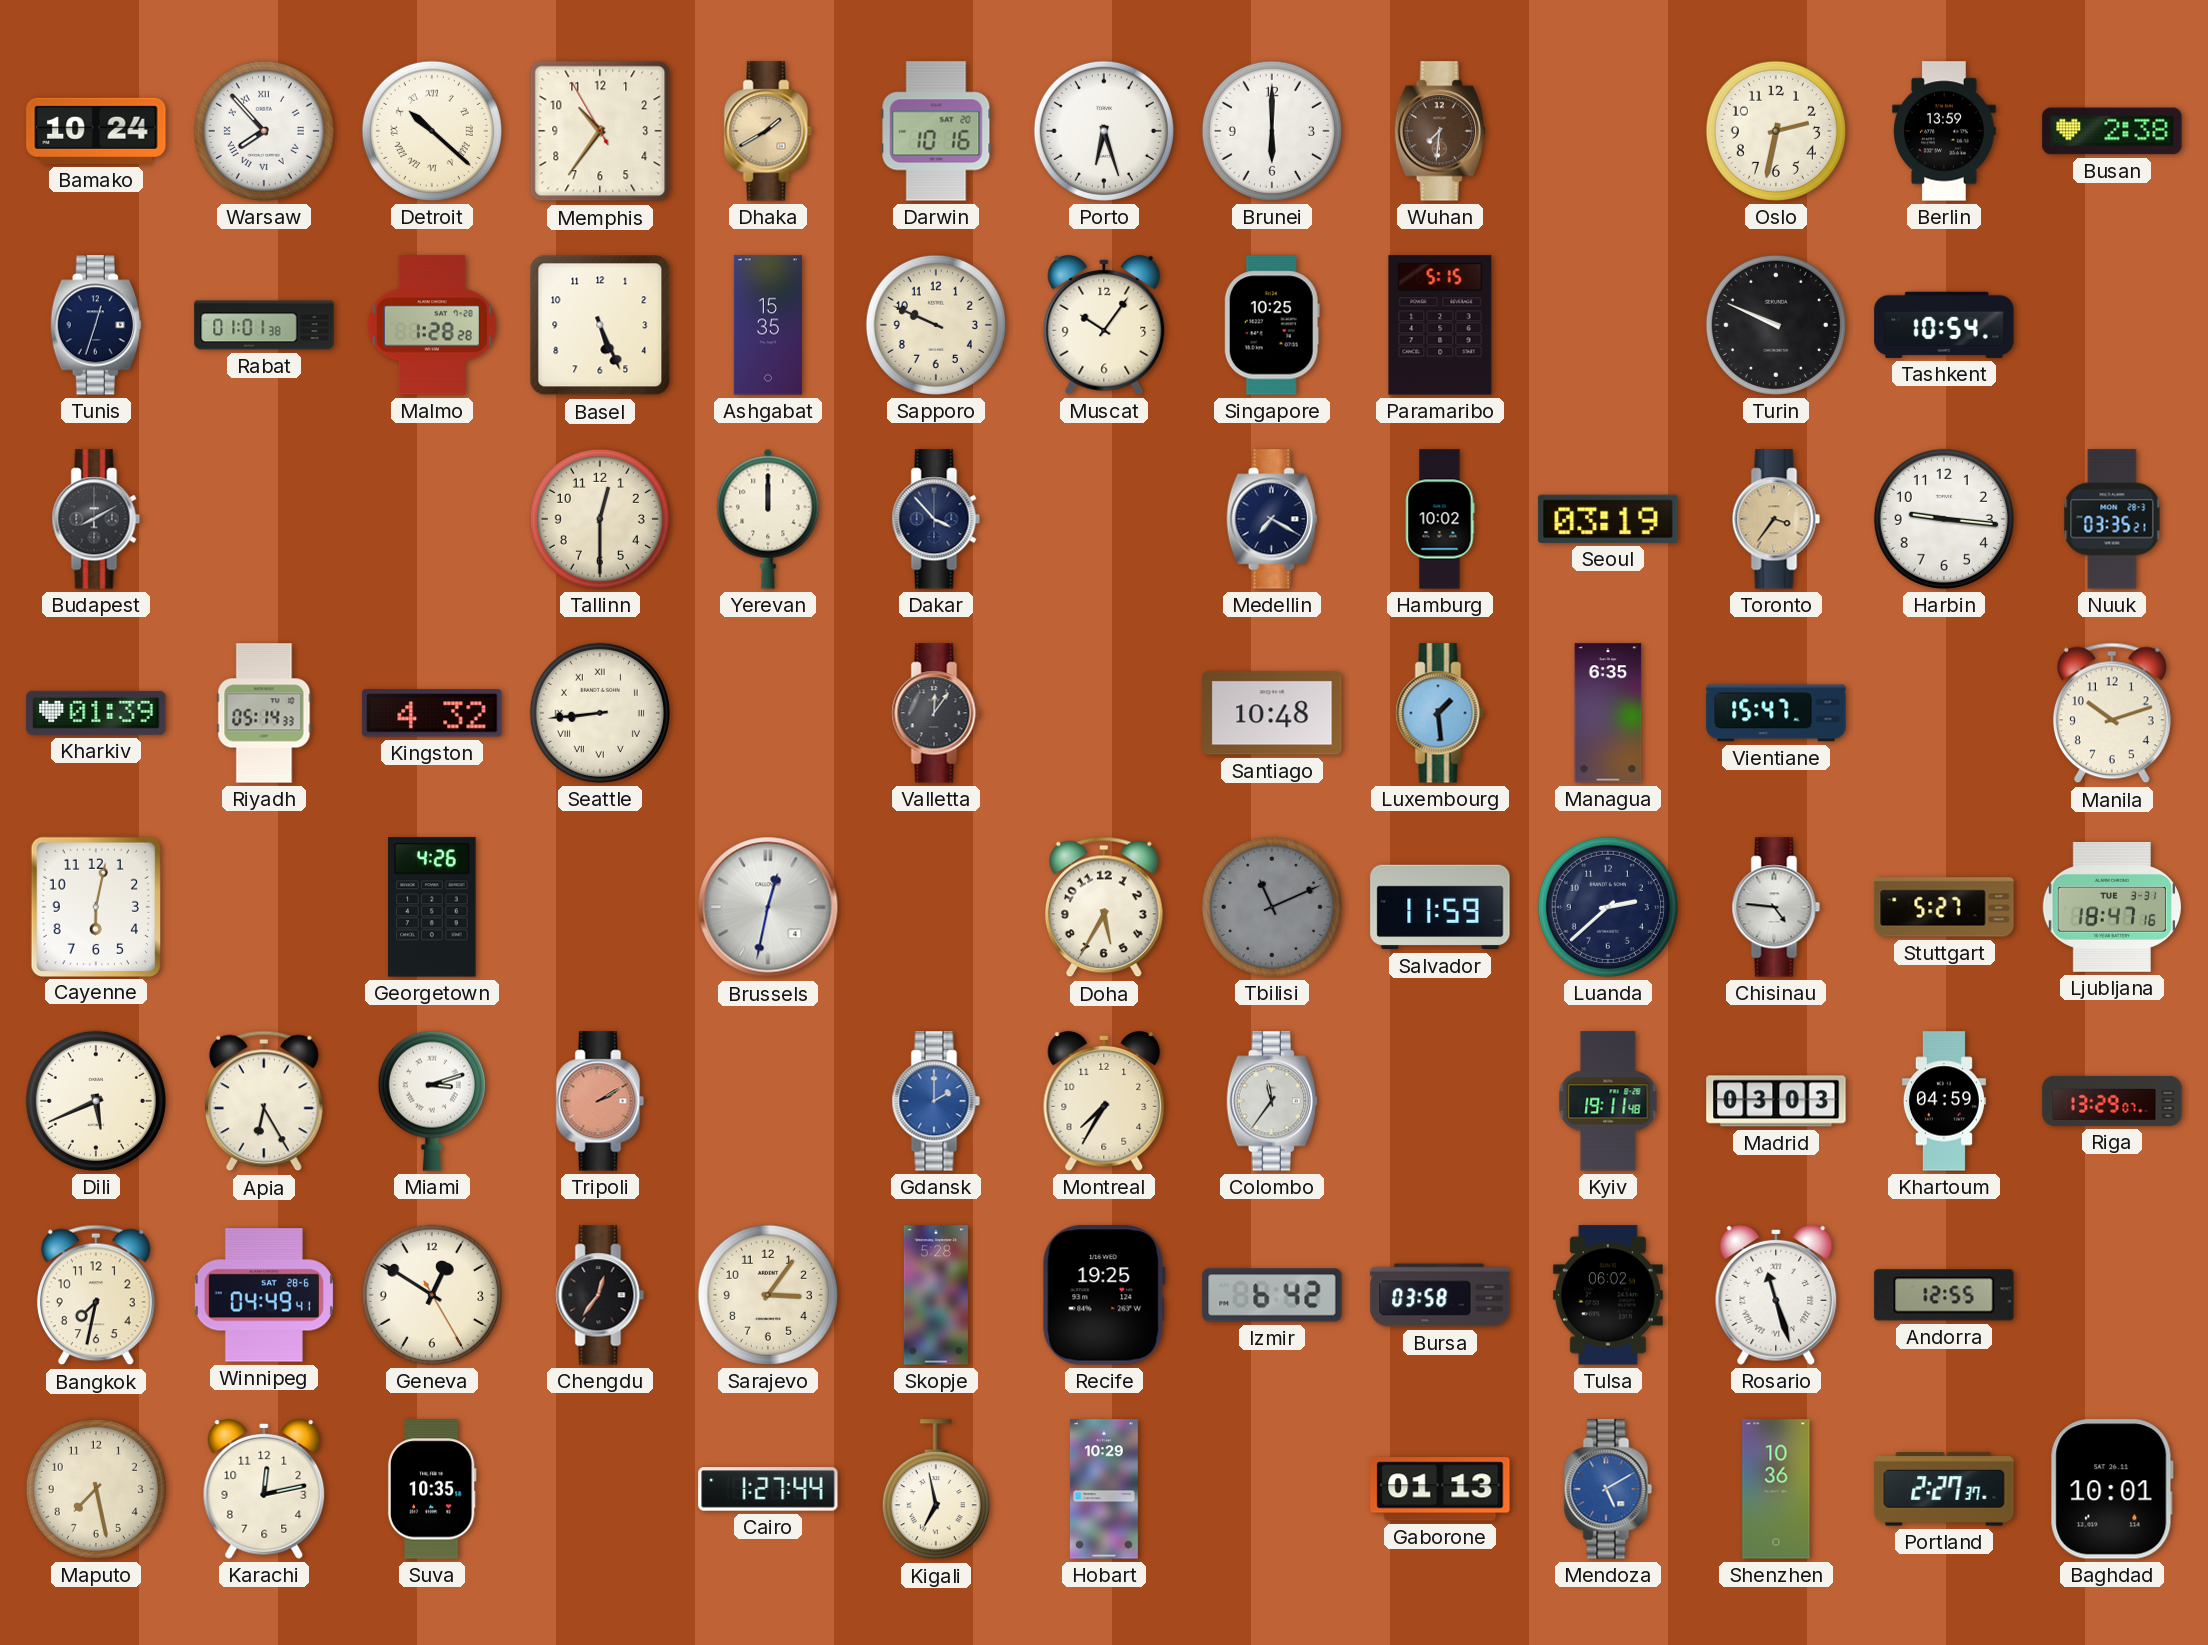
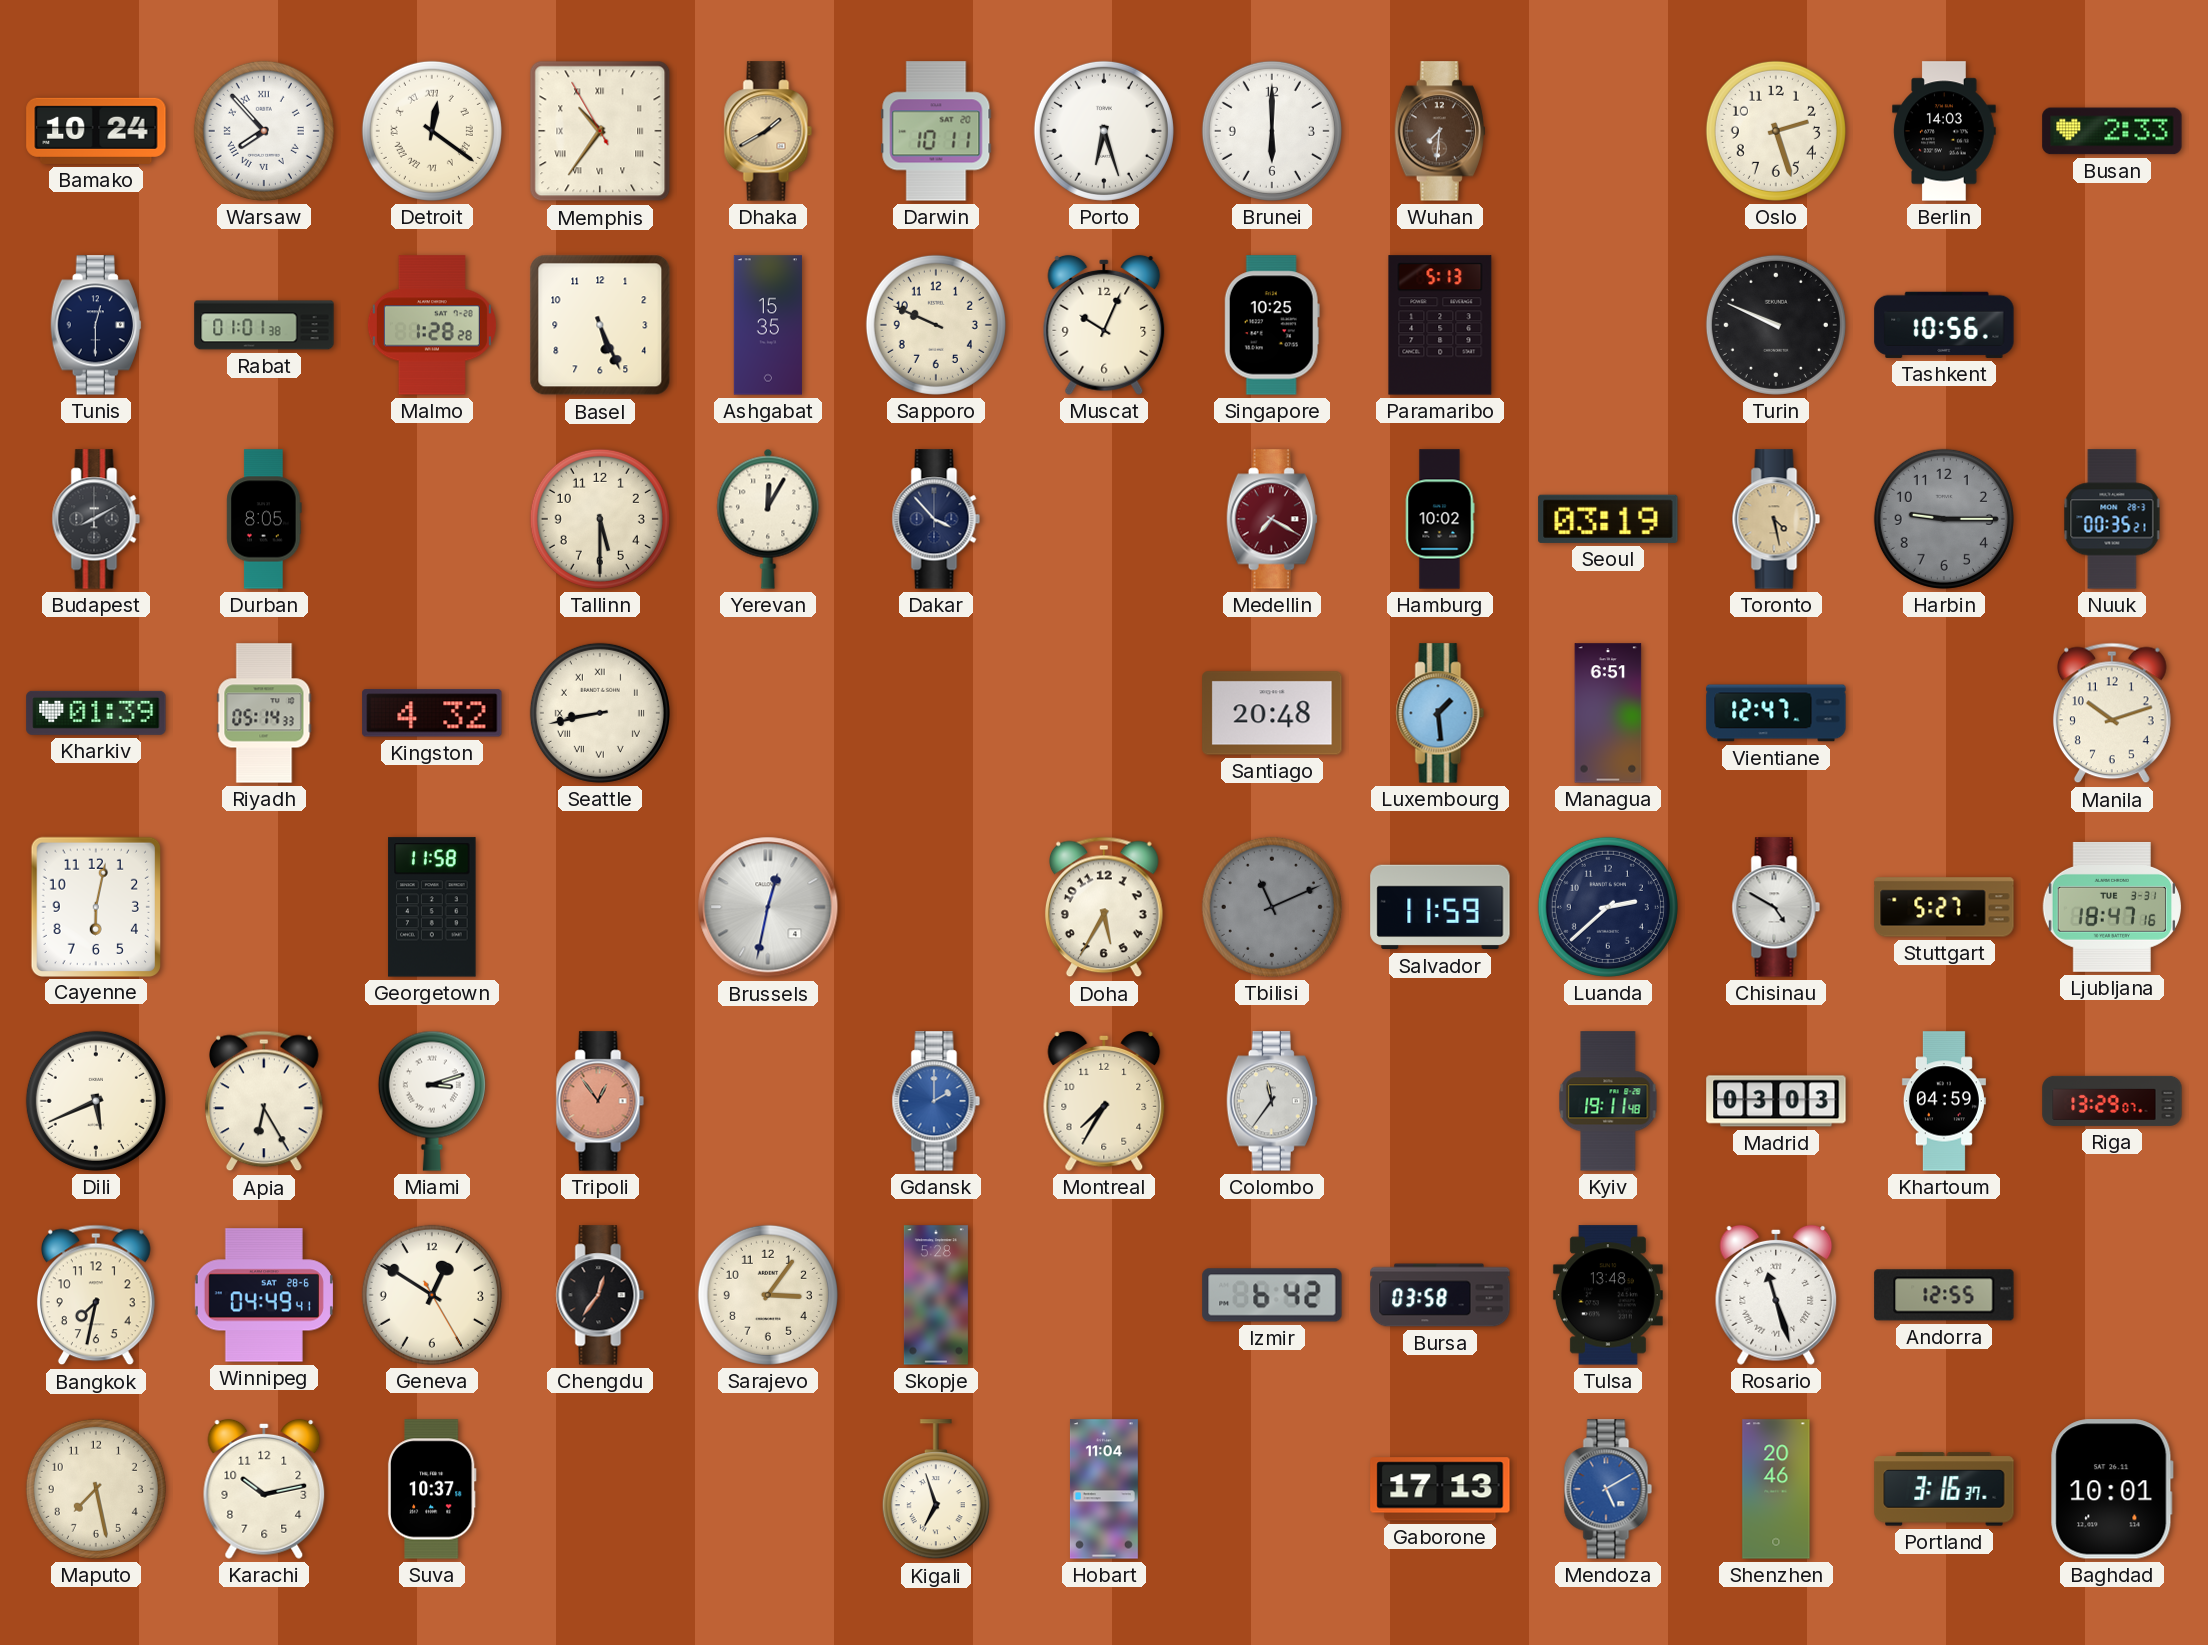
Detroit: 10:22 -> 12:21 (432, 131)
Memphis numerals: Arabic -> Roman (600, 131)
Darwin: 10:16 -> 10:11 (936, 131)
Oslo: 2:32 -> 2:27 (1776, 131)
Berlin: 13:59 -> 14:03 (1944, 131)
Busan: 2:38 -> 2:33 (2112, 131)
Tunis: 12:33 -> 12:30 (96, 325)
Muscat: 10:06 -> 10:04 (1104, 325)
Paramaribo: 5:15 -> 5:13 (1440, 325)
Tashkent: 10:54 -> 10:56 (1944, 325)
Durban: none -> 8:05 (264, 519)
Tallinn: 12:30 -> 5:30 (600, 519)
Yerevan: 12:00 -> 12:05 (768, 519)
Medellin dial: navy -> burgundy (1272, 519)
Toronto: 3:36 -> 4:28 (1776, 519)
Harbin: 9:16 -> 9:15 (1944, 519)
Harbin dial: white -> grey (1944, 519)
Nuuk: 03:35 -> 00:35 (2112, 519)
Seattle: 8:44 -> 8:43 (600, 713)
Valletta: 12:06 -> none (936, 713)
Santiago: 10:48 -> 20:48 (1272, 713)
Managua: 6:35 -> 6:51 (1608, 713)
Vientiane: 15:47 -> 12:47 (1776, 713)
Georgetown: 4:26 -> 11:58 (432, 907)
Chisinau: 4:46 -> 4:50 (1776, 907)
Tripoli: 2:10 -> 12:54 (600, 1101)
Recife: 19:25 -> none (1104, 1295)
Tulsa: 06:02 -> 13:48 (1608, 1295)
Karachi: 12:13 -> 10:13 (264, 1489)
Suva: 10:35 -> 10:37 (432, 1489)
Cairo: 1:27 -> none (768, 1489)
Kigali: 6:58 -> 6:57 (936, 1490)
Hobart: 10:29 -> 11:04 (1104, 1489)
Gaborone: 01:13 -> 17:13 (1440, 1489)
Shenzhen: 10:36 -> 20:46 (1776, 1489)
Portland: 2:27 -> 3:16 (1944, 1489)
